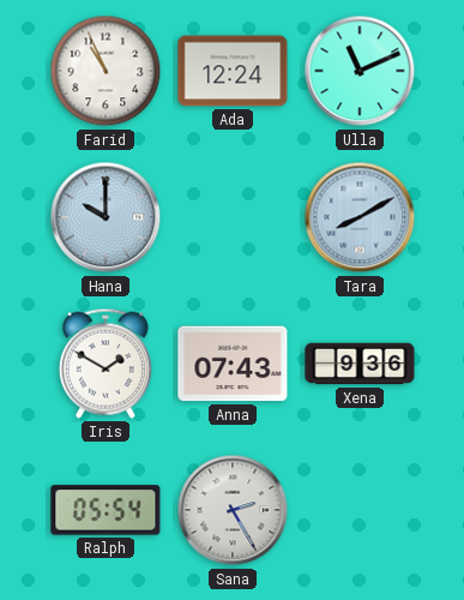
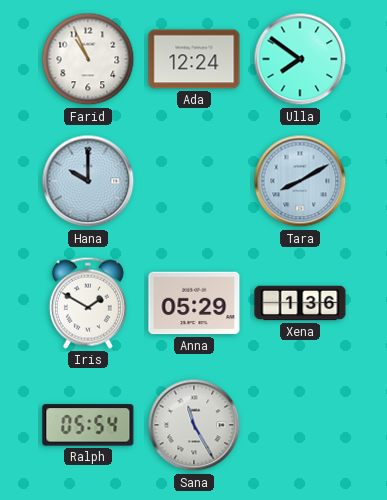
Ulla: 11:11 -> 7:51 (300, 59)
Anna: 07:43 -> 05:29 (194, 303)
Xena: 9:36 -> 1:36 (300, 303)
Sana: 2:25 -> 11:25 (194, 425)
